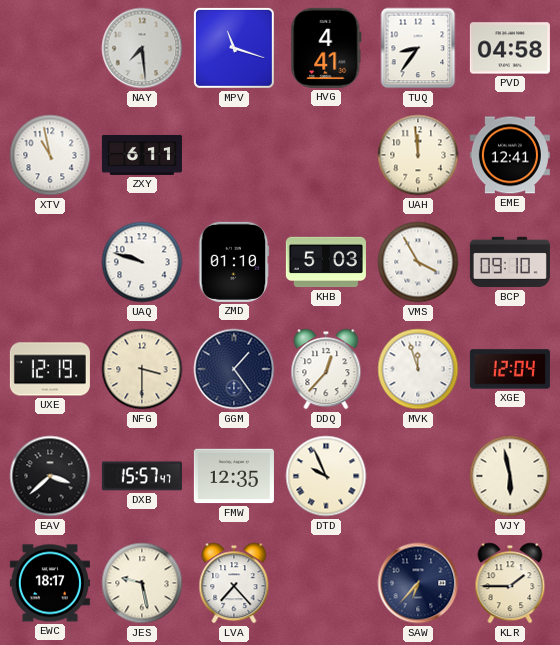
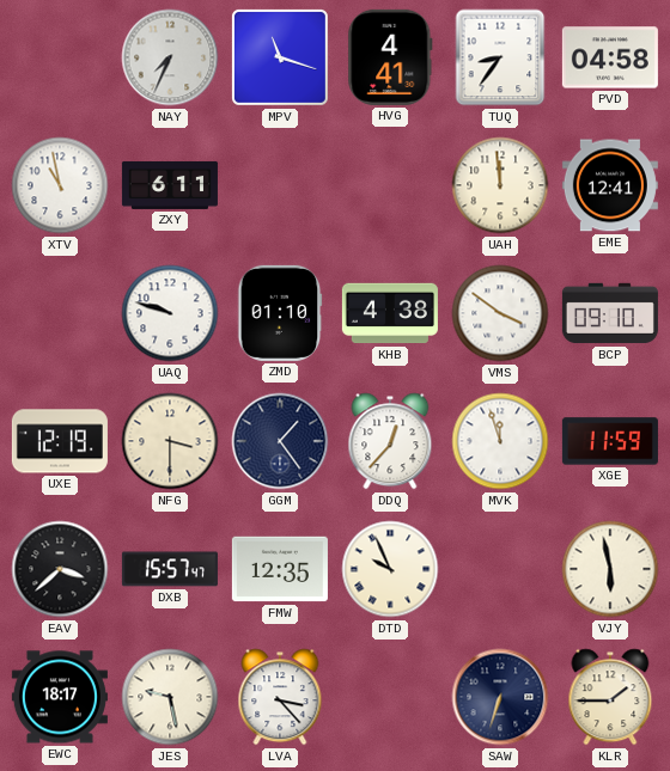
NAY: 7:29 -> 7:34 (170, 57)
KHB: 5:03 -> 4:38 (390, 313)
VMS: 3:55 -> 3:51 (500, 313)
XGE: 12:04 -> 11:59 (610, 441)
LVA: 7:23 -> 3:23 (280, 697)
SAW: 6:37 -> 6:33 (500, 697)
